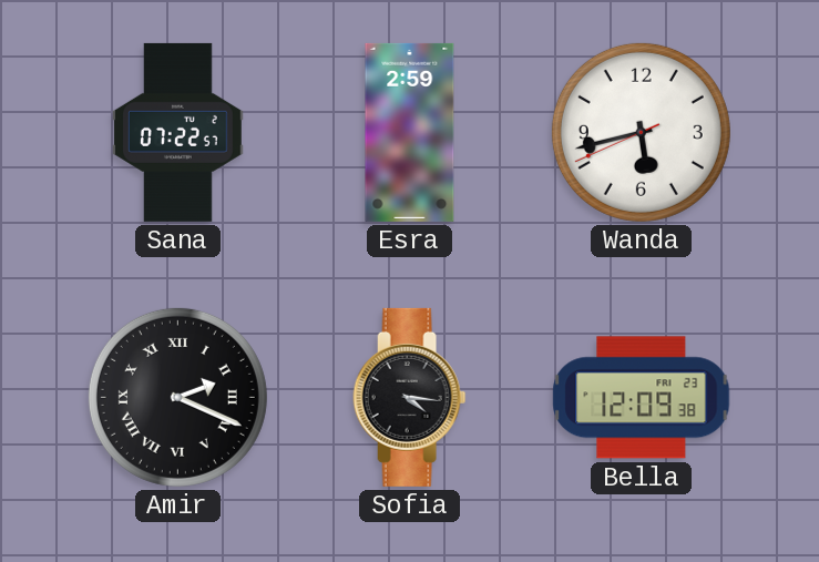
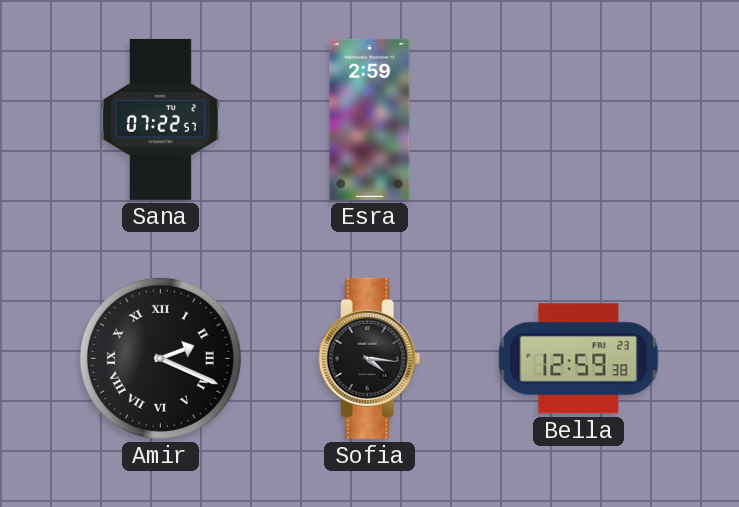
Wanda: 5:42 -> none (641, 132)
Bella: 12:09 -> 12:59 (579, 359)
